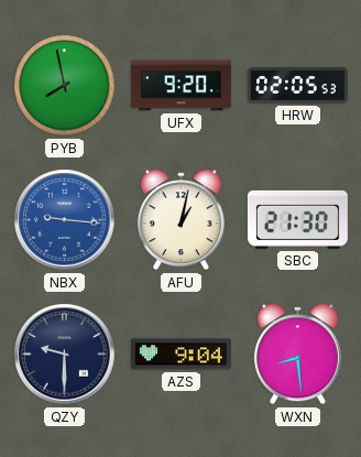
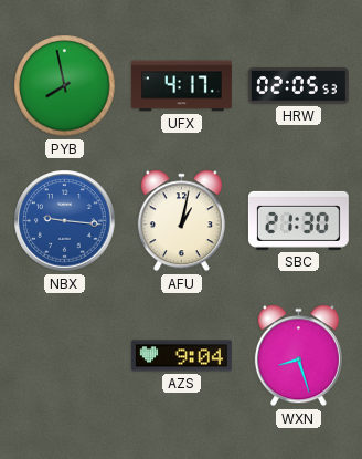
UFX: 9:20 -> 4:17 (181, 86)
QZY: 9:30 -> none (65, 355)
WXN: 8:29 -> 8:27 (298, 356)
